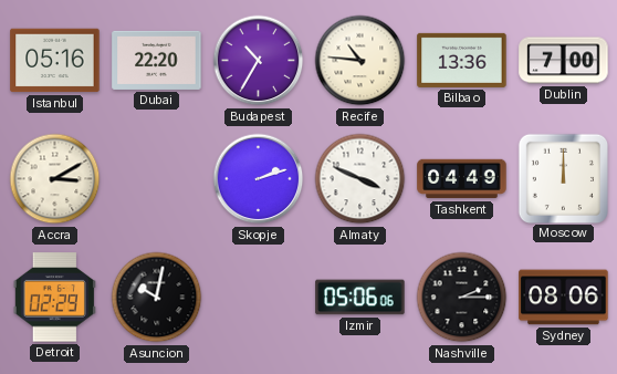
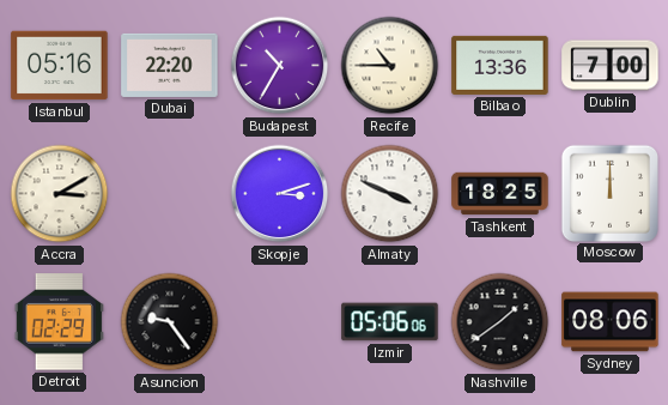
Recife: 10:46 -> 10:45 (390, 66)
Skopje: 2:12 -> 3:12 (280, 194)
Tashkent: 04:49 -> 18:25 (500, 194)
Asuncion: 10:02 -> 9:24 (170, 322)
Nashville: 2:15 -> 1:39 (500, 322)
